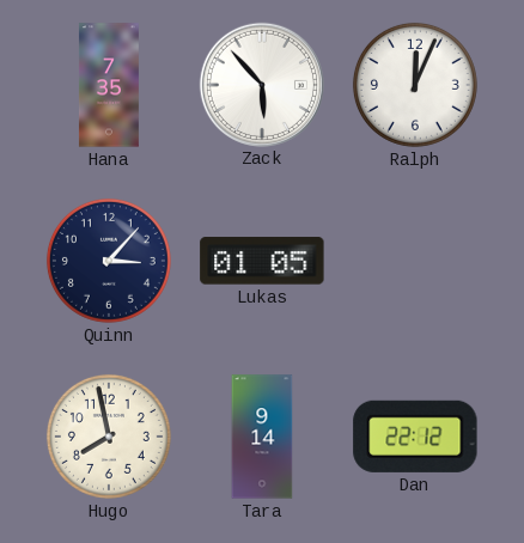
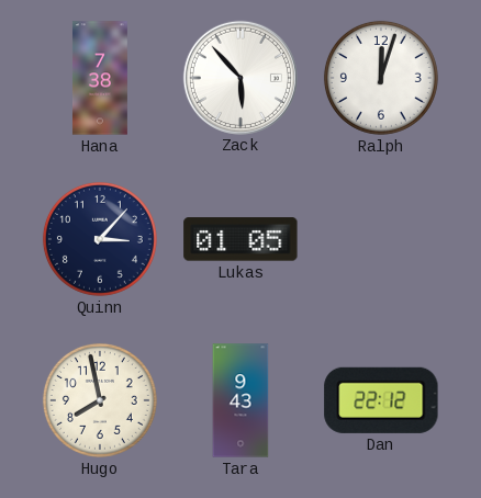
Hana: 7:35 -> 7:38 (100, 78)
Ralph: 12:04 -> 12:03 (381, 78)
Tara: 9:14 -> 9:43 (240, 400)
